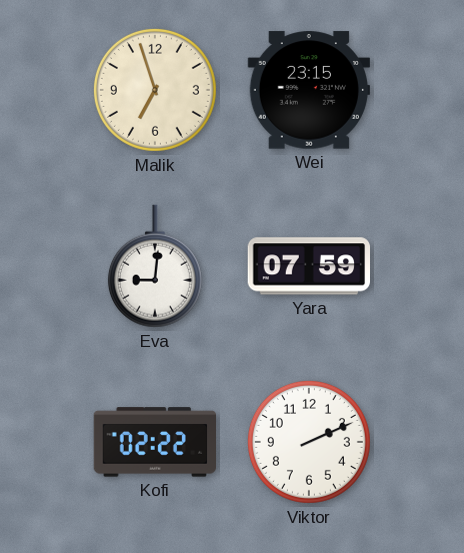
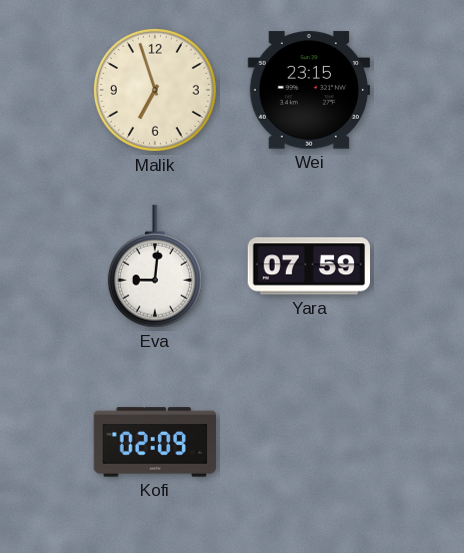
Kofi: 02:22 -> 02:09 (154, 442)
Viktor: 2:11 -> none (309, 442)
